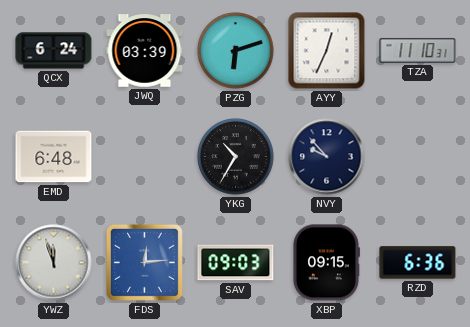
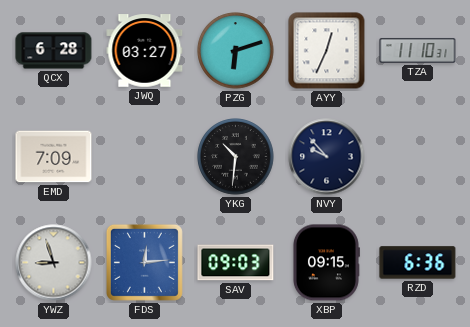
QCX: 6:24 -> 6:28 (54, 51)
JWQ: 03:39 -> 03:27 (145, 51)
EMD: 6:48 -> 7:09 (54, 157)
YKG: 10:35 -> 10:31 (236, 157)
YWZ: 11:57 -> 8:57 (54, 263)
